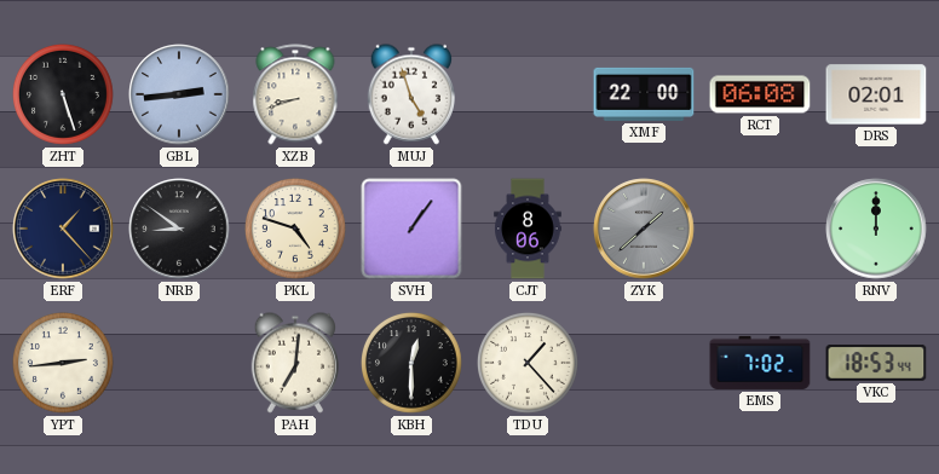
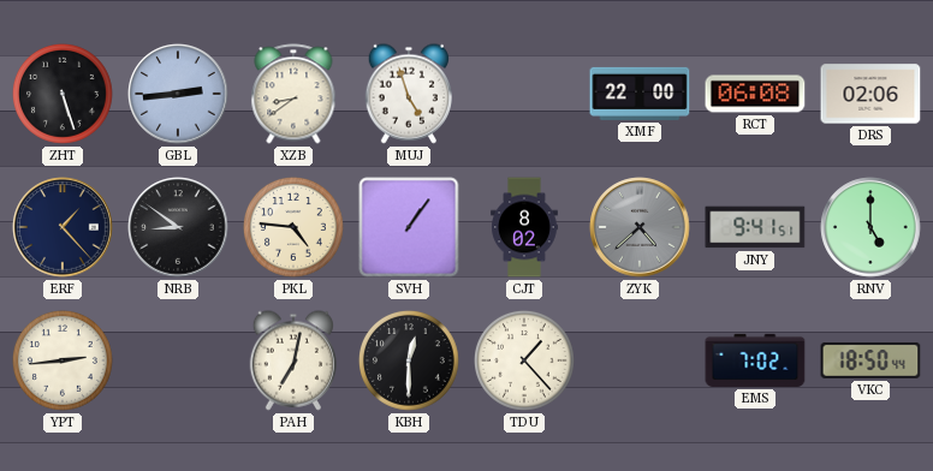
XZB: 8:42 -> 8:39 (293, 94)
DRS: 02:01 -> 02:06 (870, 94)
PKL: 4:48 -> 4:46 (295, 228)
CJT: 8:06 -> 8:02 (524, 227)
ZYK: 1:38 -> 4:38 (640, 227)
JNY: none -> 9:41 (755, 227)
RNV: 12:00 -> 5:00 (870, 227)
PAH: 7:01 -> 7:02 (292, 360)
VKC: 18:53 -> 18:50 (870, 360)
